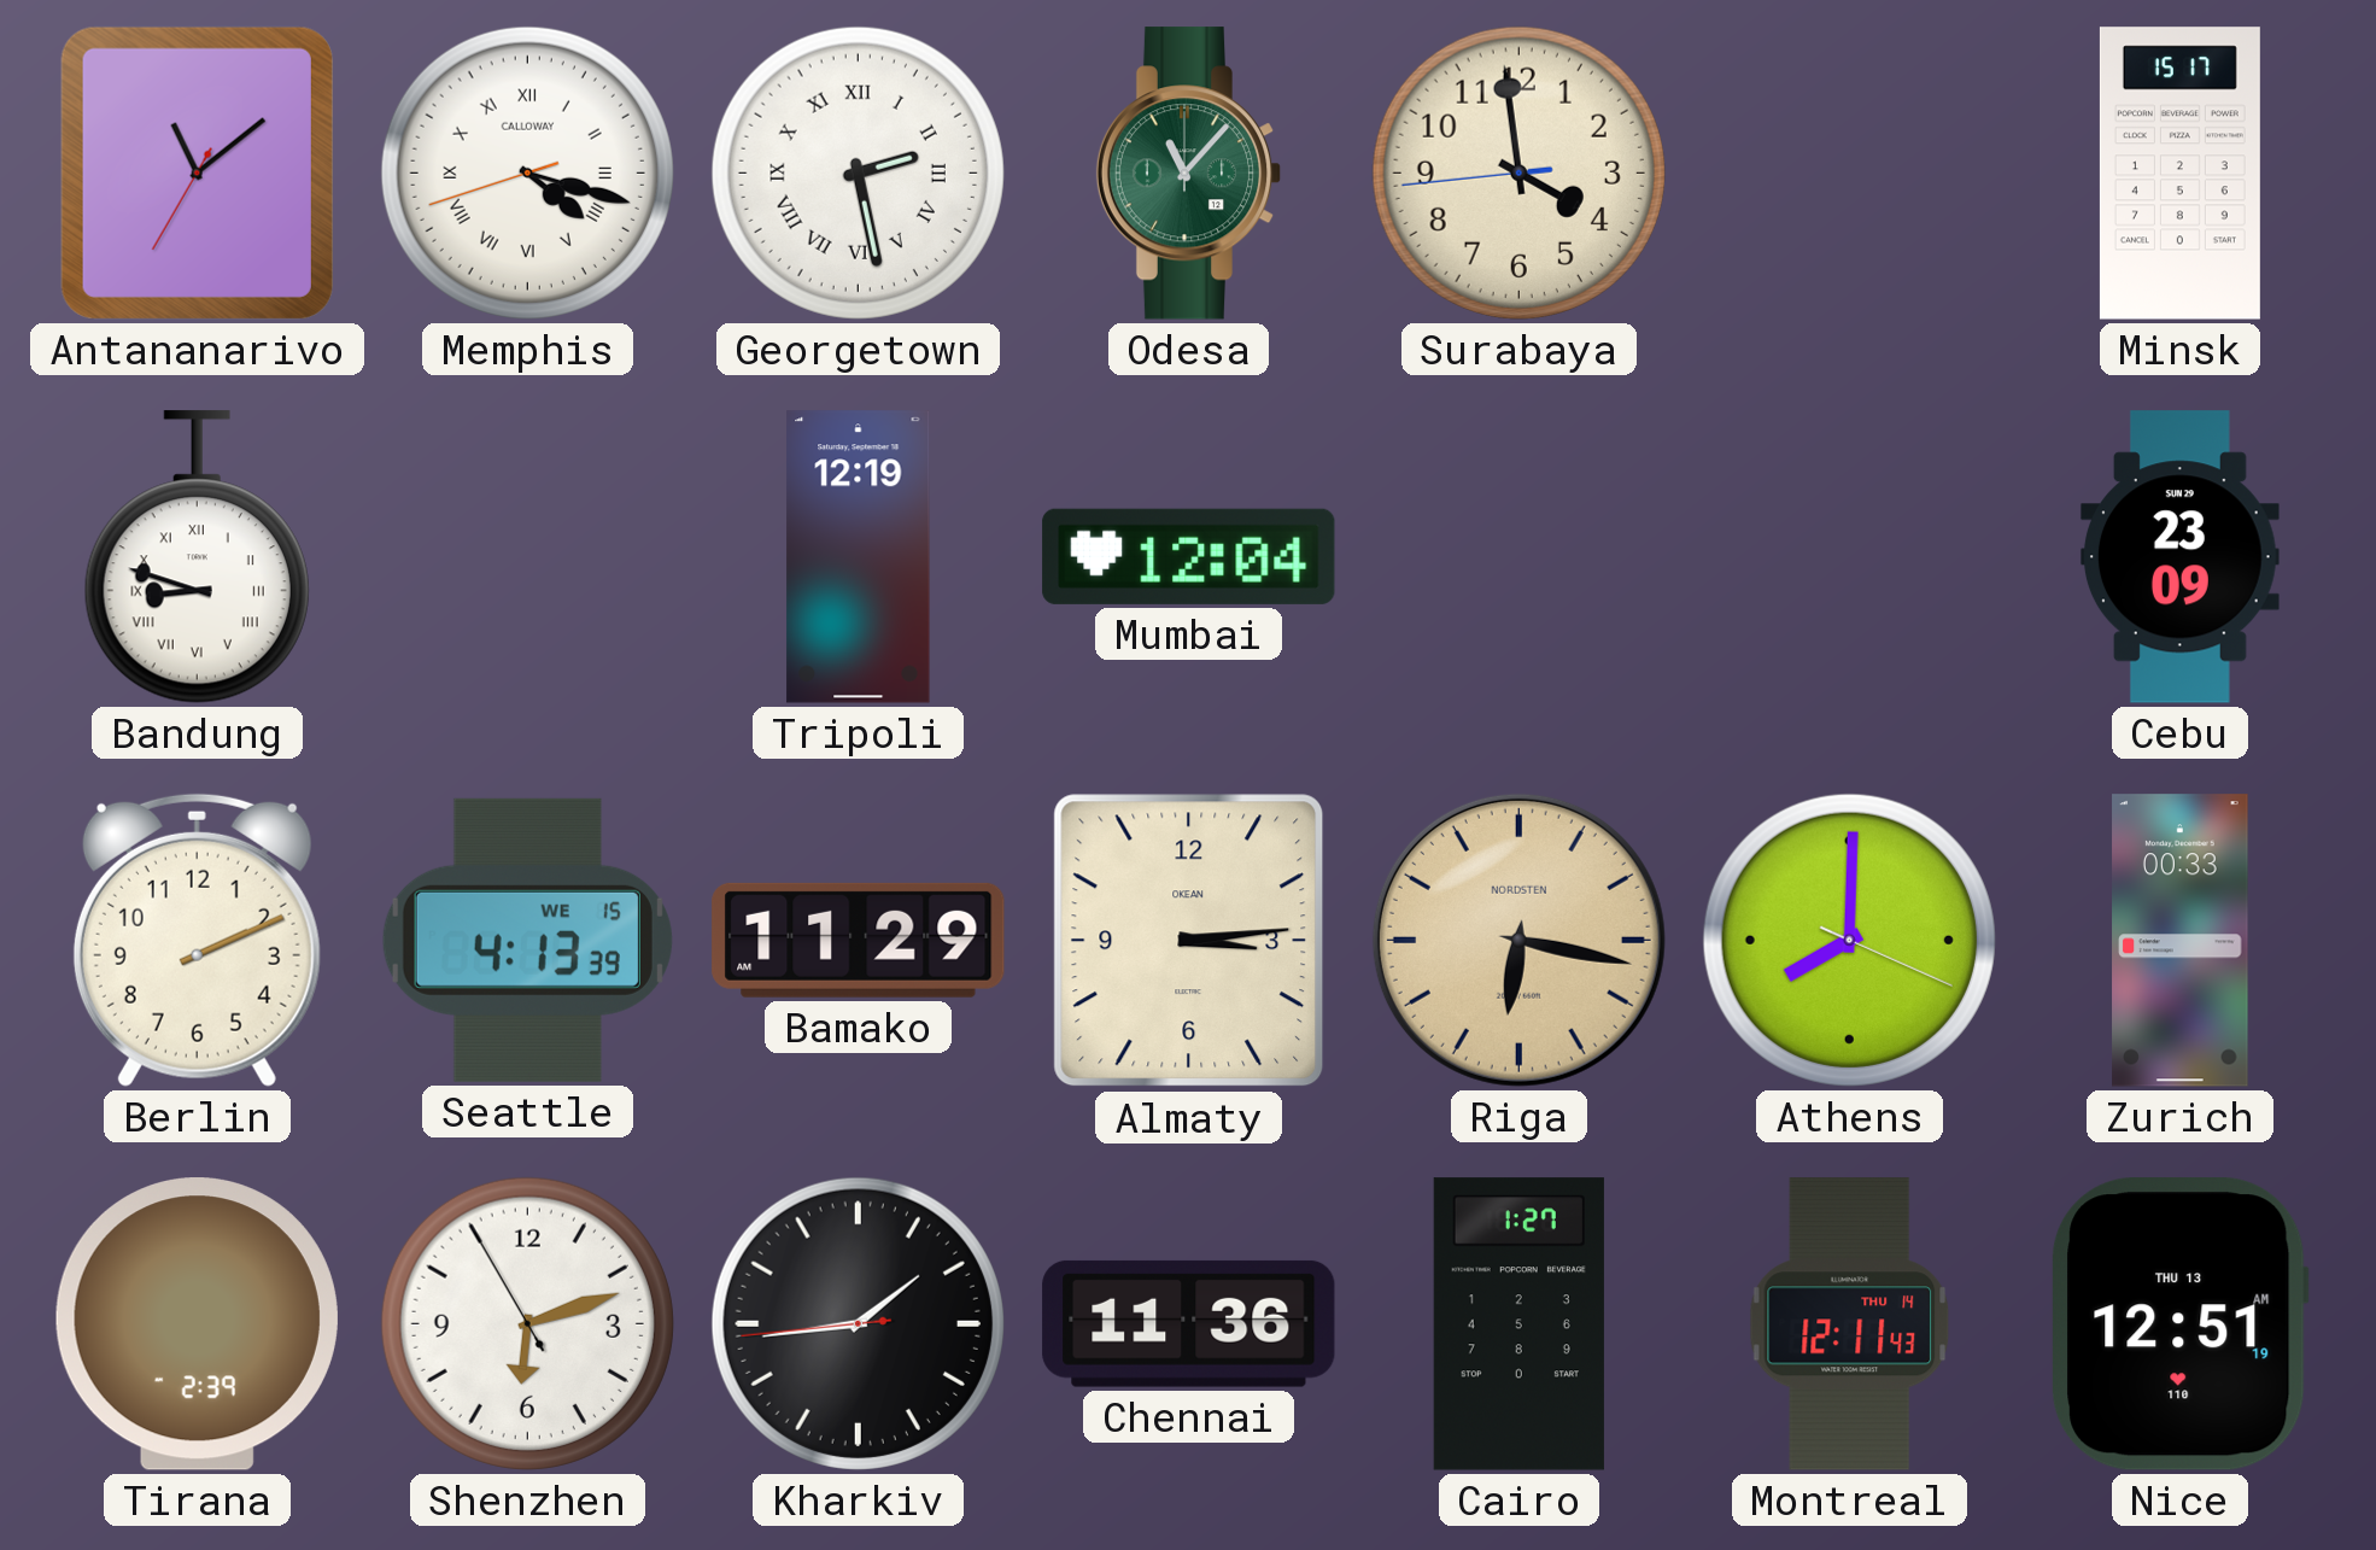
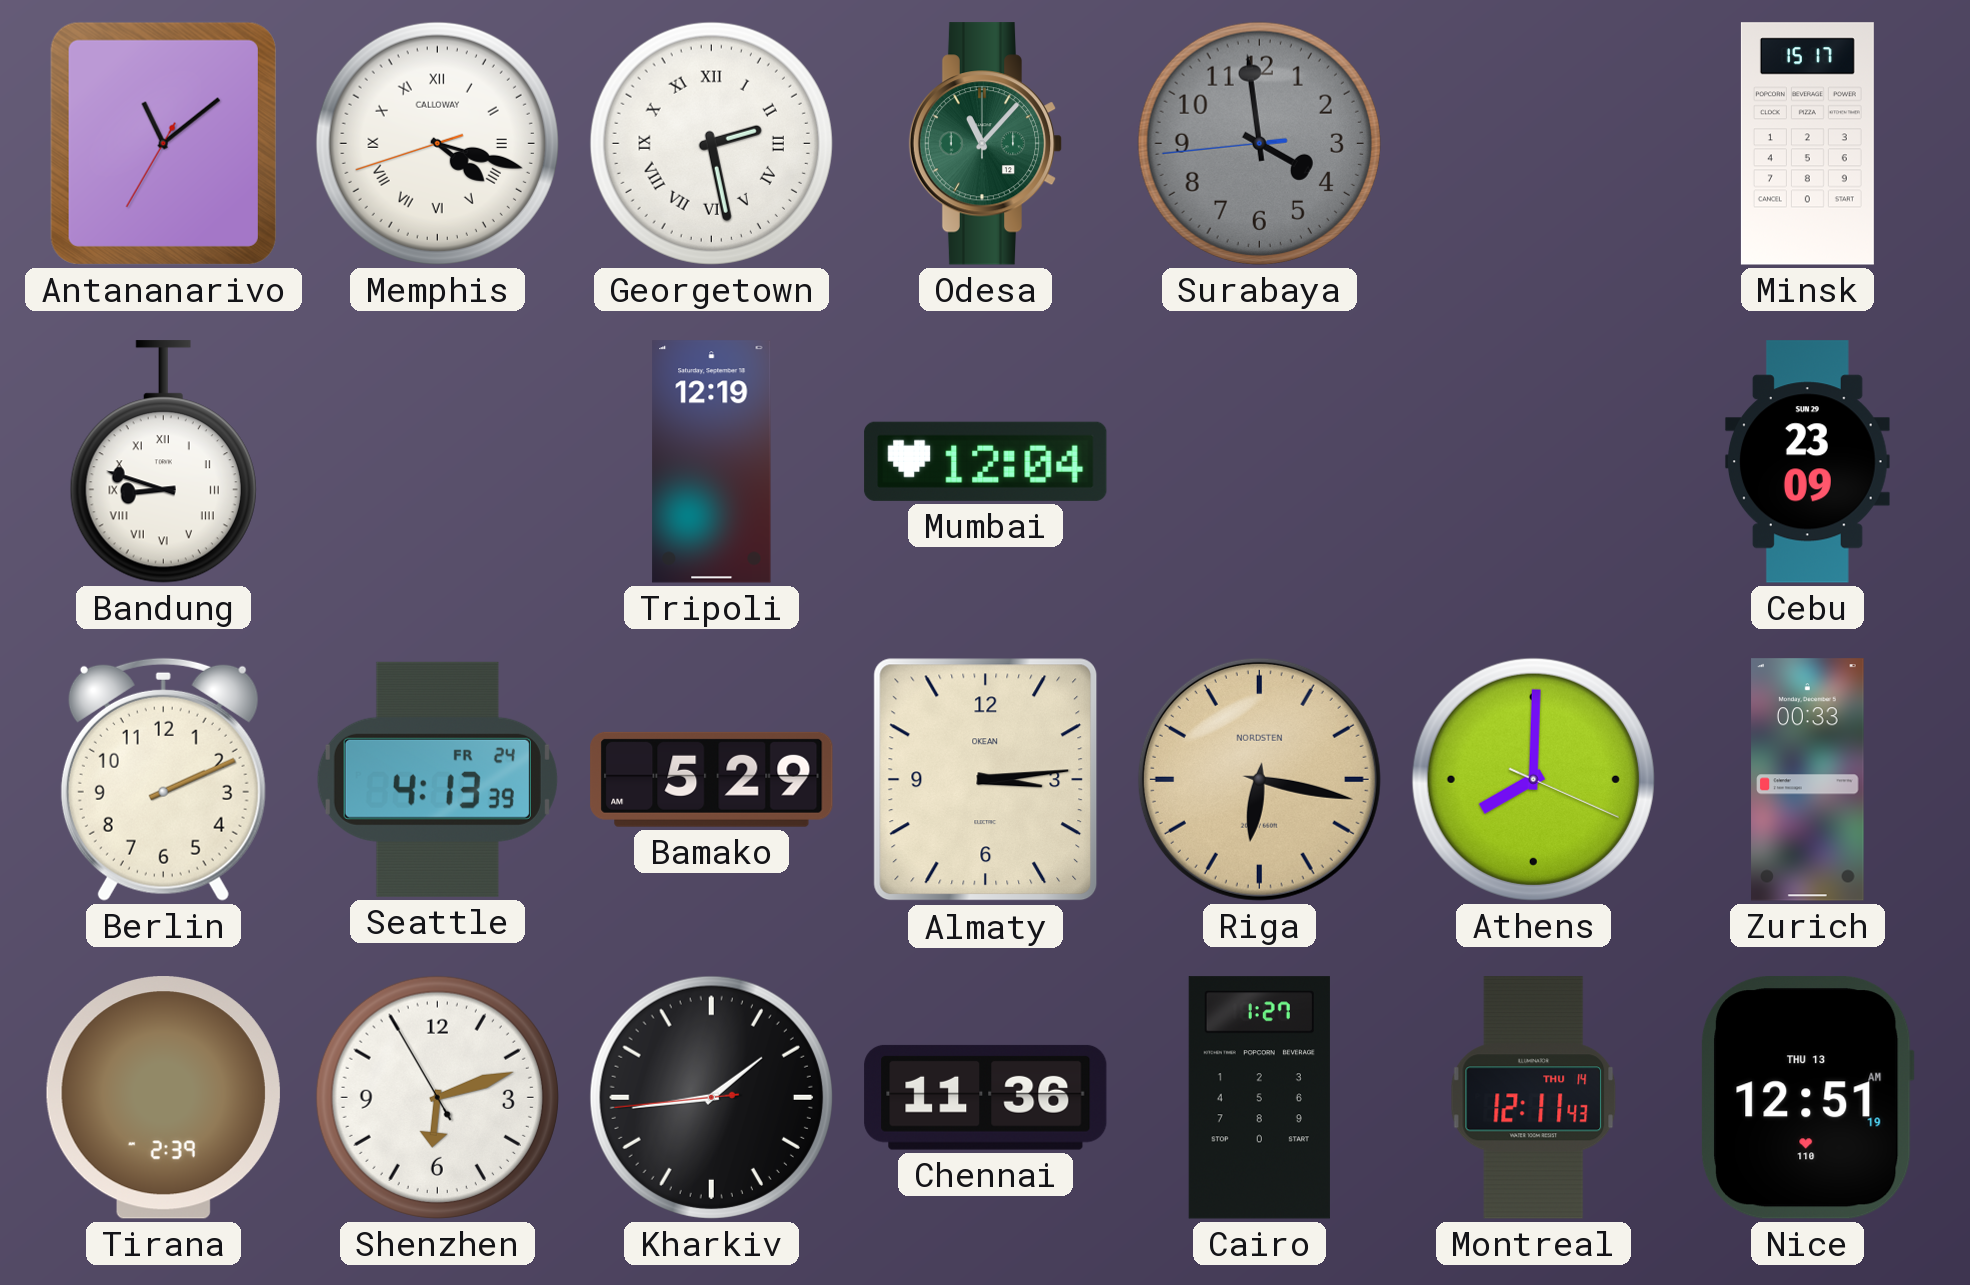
Surabaya dial: cream -> grey (1259, 143)
Seattle date: WE 15 -> FR 24 (437, 779)
Bamako: 11:29 -> 5:29 (712, 779)
